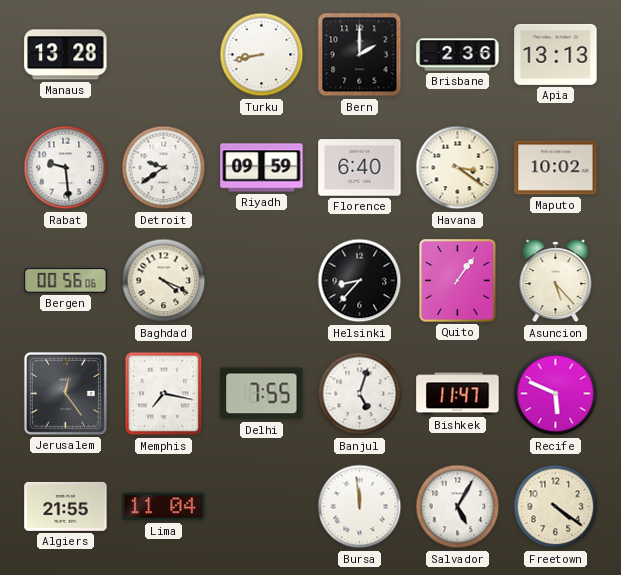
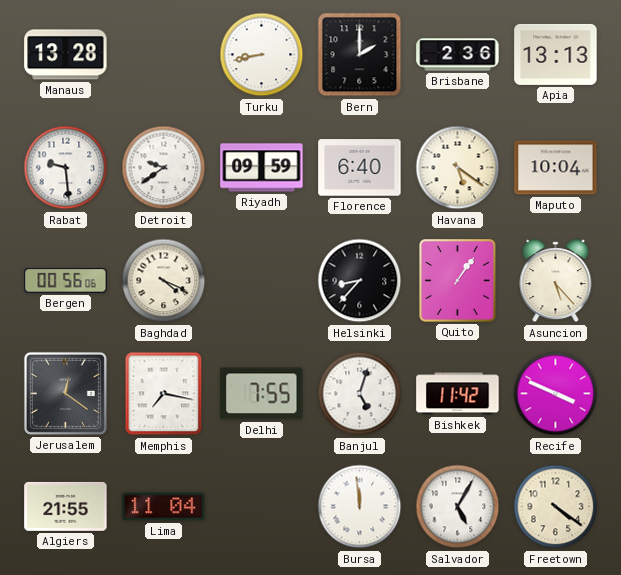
Havana: 3:21 -> 5:21 (458, 168)
Maputo: 10:02 -> 10:04 (556, 168)
Jerusalem: 12:24 -> 12:21 (65, 393)
Bishkek: 11:47 -> 11:42 (458, 394)
Recife: 5:49 -> 3:49 (556, 394)
